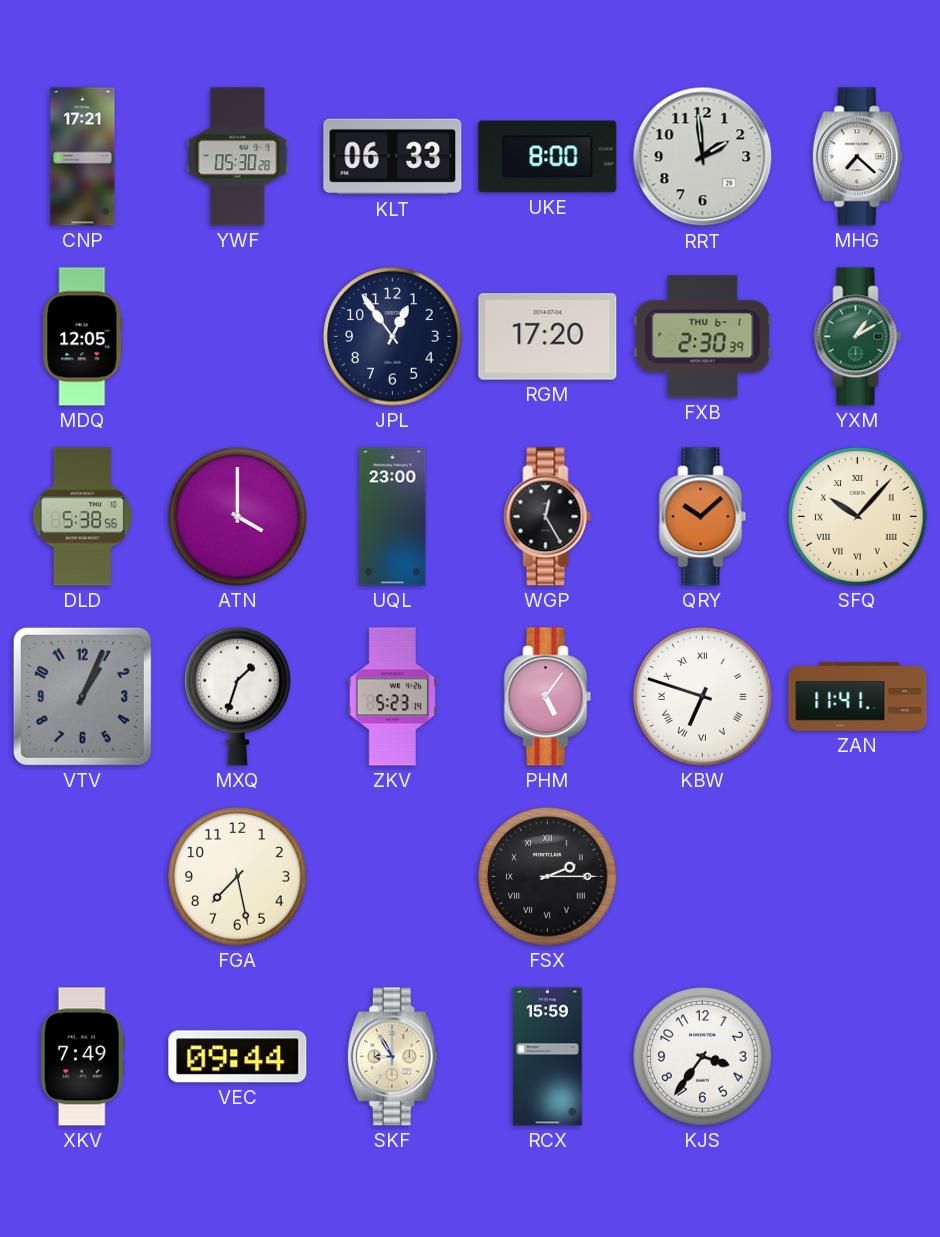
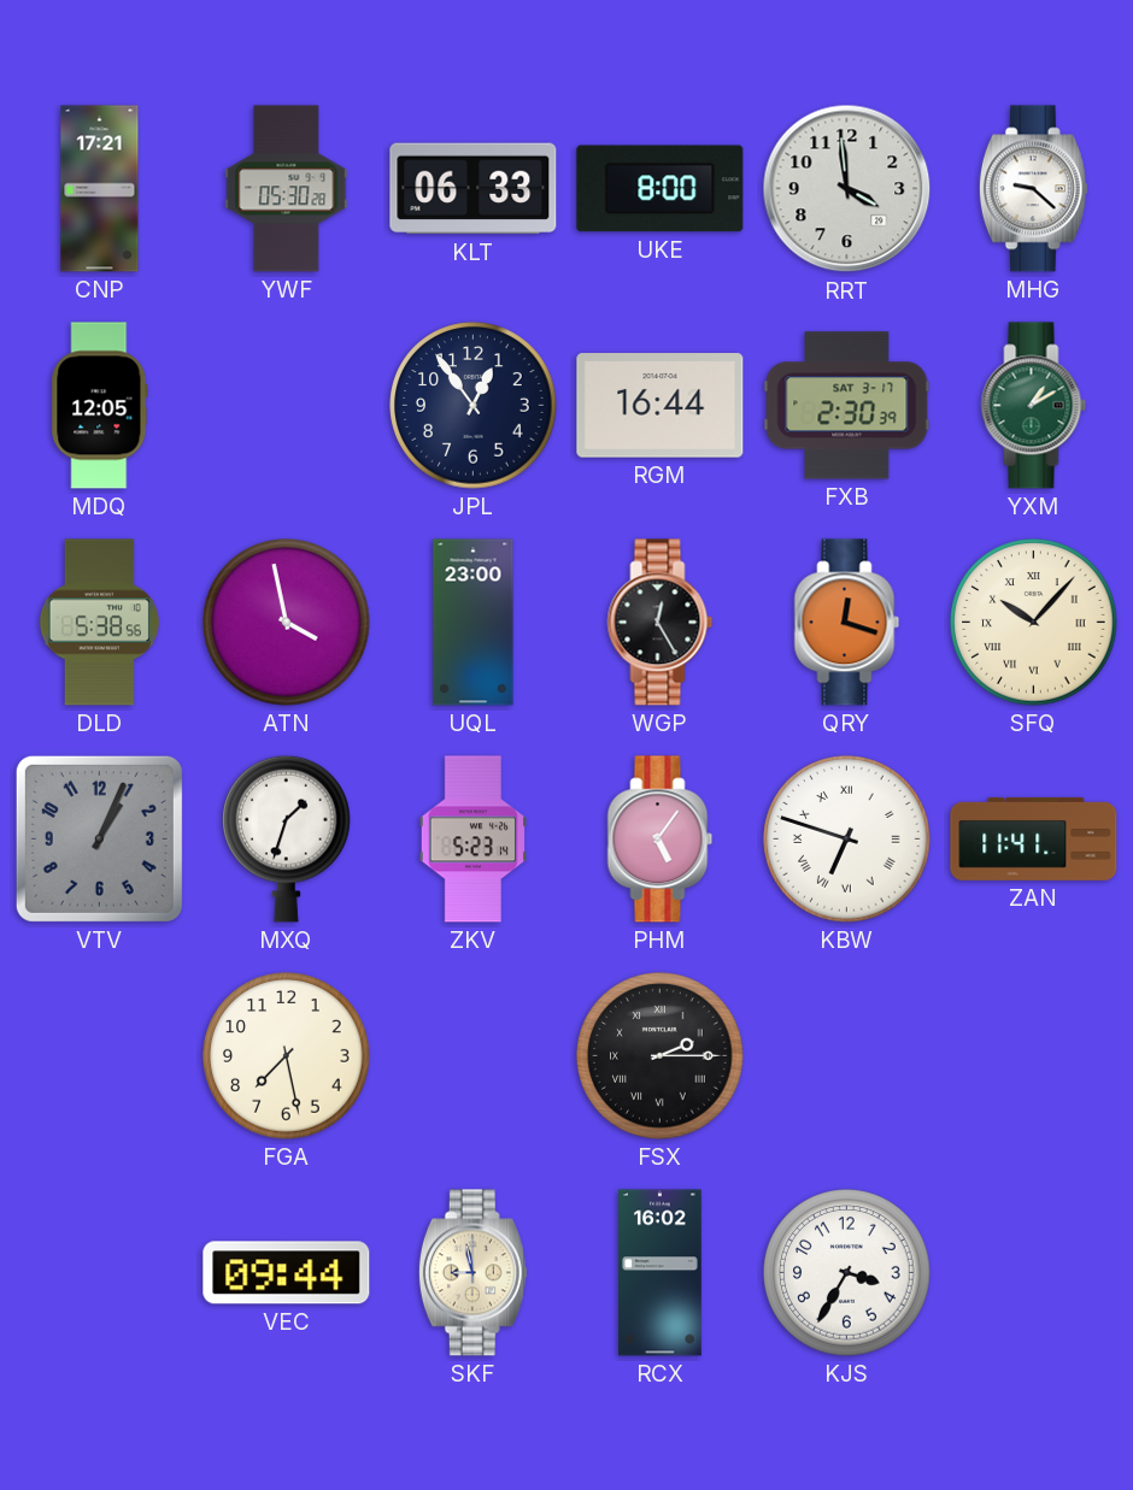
RRT: 1:59 -> 3:59 (847, 189)
MHG: 7:22 -> 9:22 (1033, 189)
RGM: 17:20 -> 16:44 (661, 406)
FXB date: THU 6-1 -> SAT 3-17 (847, 406)
ATN: 4:00 -> 3:58 (287, 623)
QRY: 10:08 -> 12:18 (847, 623)
XKV: 7:49 -> none (82, 1057)
SKF: 8:55 -> 8:58 (472, 1273)
RCX: 15:59 -> 16:02 (661, 1273)
KJS: 3:36 -> 3:35 (847, 1273)
